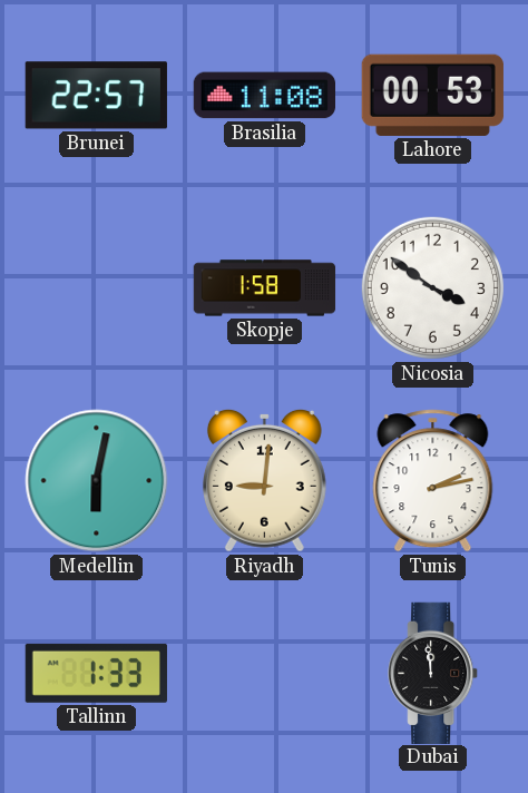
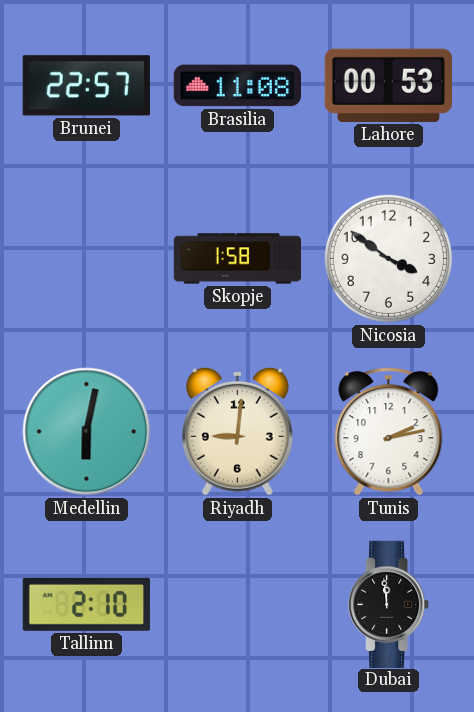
Tallinn: 1:33 -> 2:10 (86, 604)
